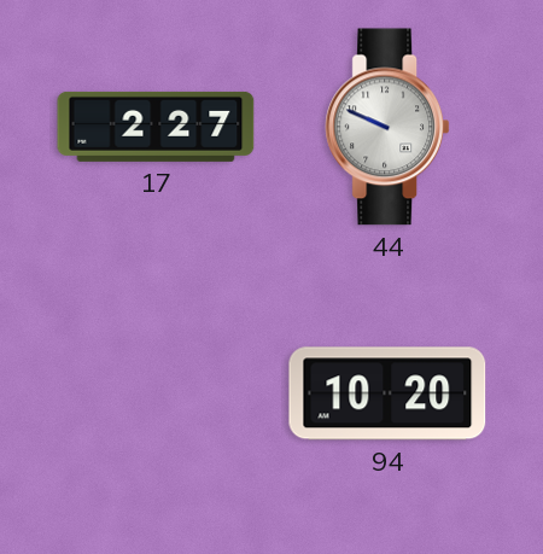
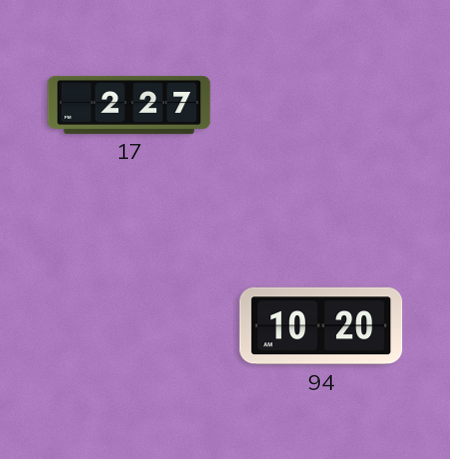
44: 9:49 -> none (387, 127)
